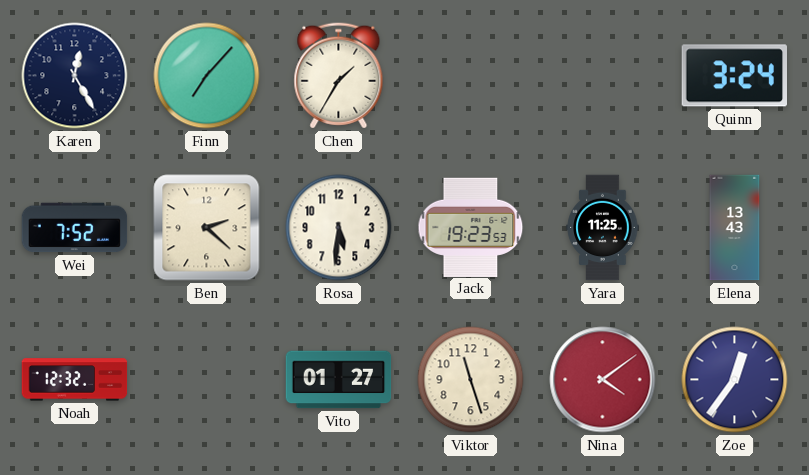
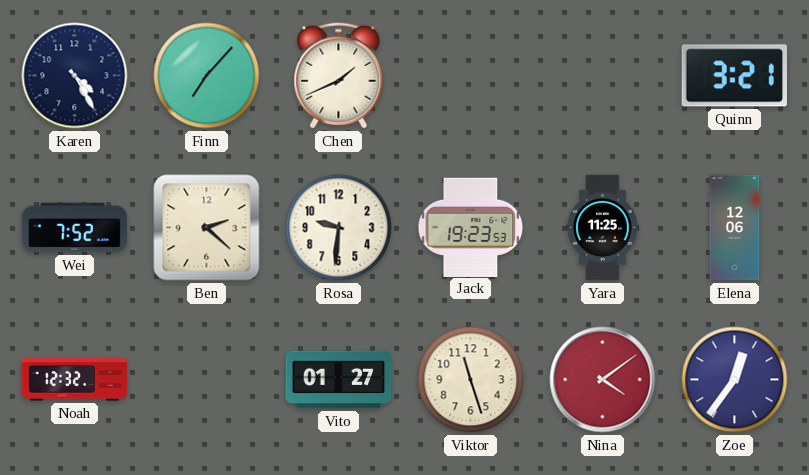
Karen: 12:25 -> 4:25 (75, 76)
Chen: 1:35 -> 1:41 (339, 76)
Quinn: 3:24 -> 3:21 (734, 76)
Rosa: 5:31 -> 9:31 (339, 228)
Elena: 13:43 -> 12:06 (735, 228)
